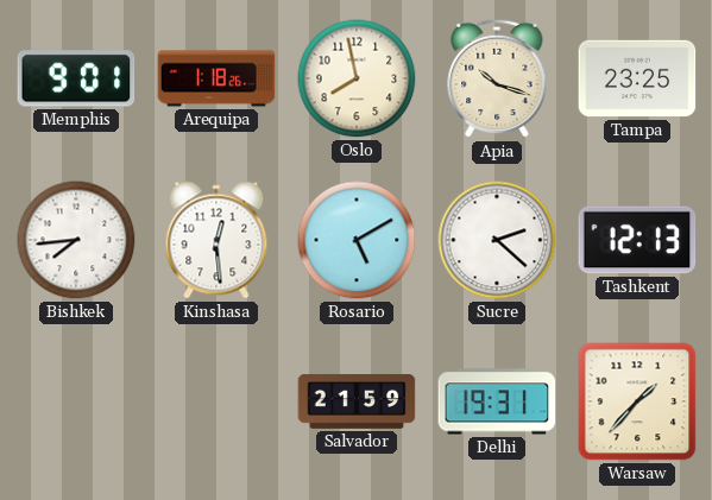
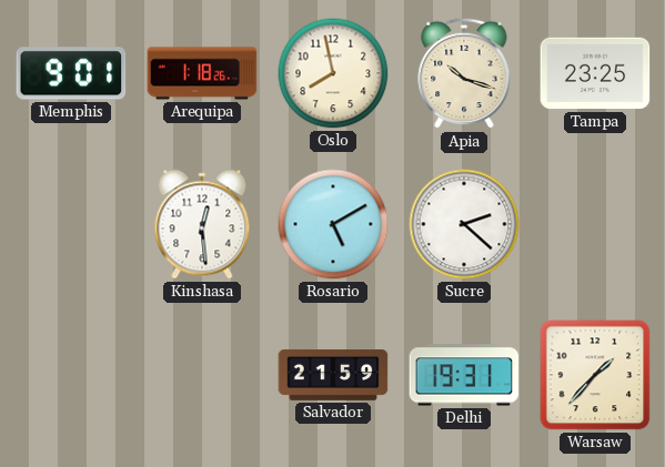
Bishkek: 7:44 -> none (76, 240)
Tashkent: 12:13 -> none (637, 240)
